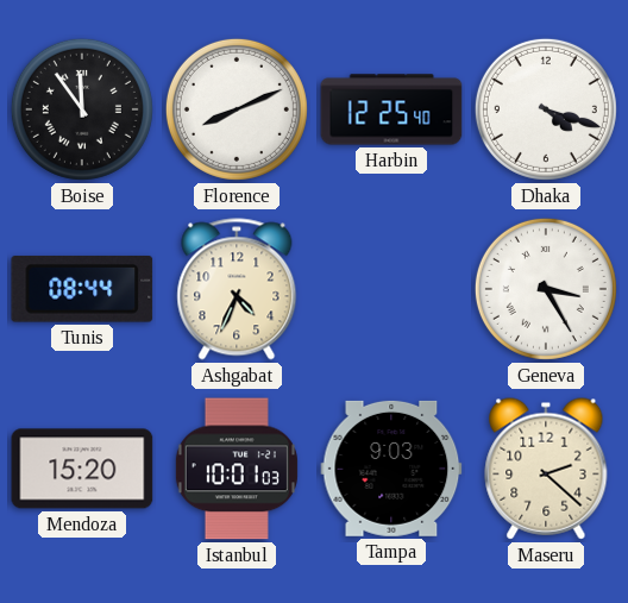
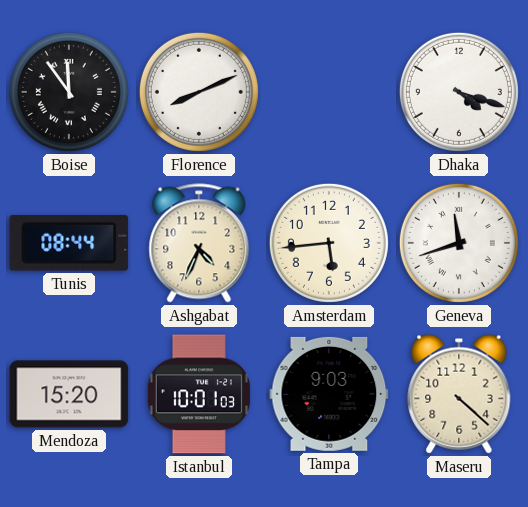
Harbin: 12:25 -> none (391, 109)
Amsterdam: none -> 5:44 (329, 243)
Geneva: 3:25 -> 11:42 (459, 243)
Maseru: 2:22 -> 4:22 (459, 394)
